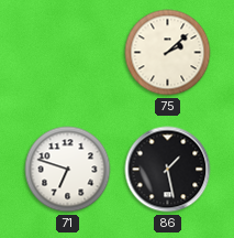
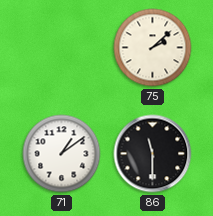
71: 6:48 -> 1:09 (62, 154)
86: 1:28 -> 11:30 (153, 154)
